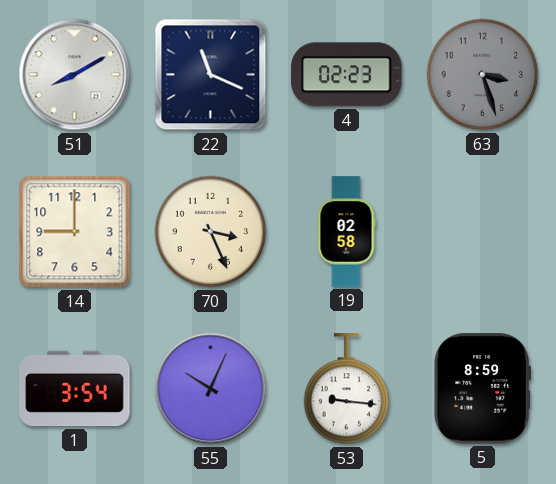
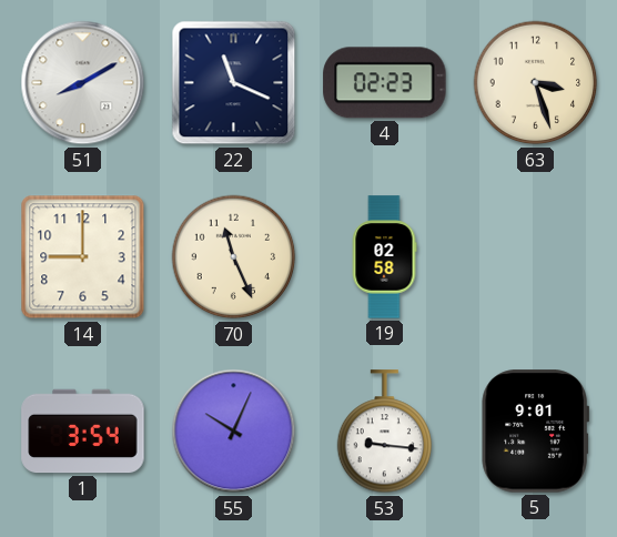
63 dial: grey -> cream (536, 83)
70: 3:26 -> 11:26 (234, 257)
5: 8:59 -> 9:01 (535, 432)
